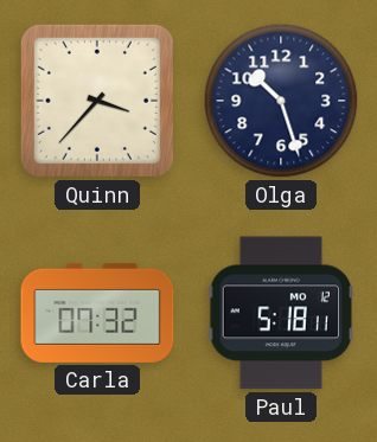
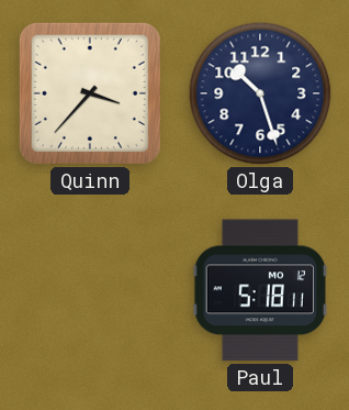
Carla: 07:32 -> none (97, 313)
